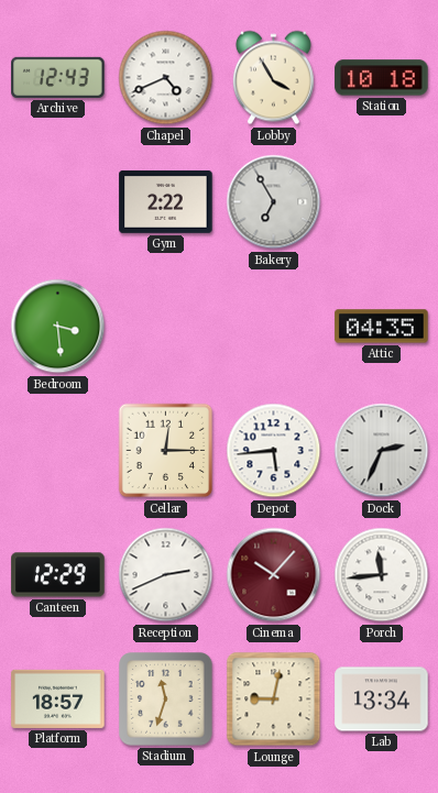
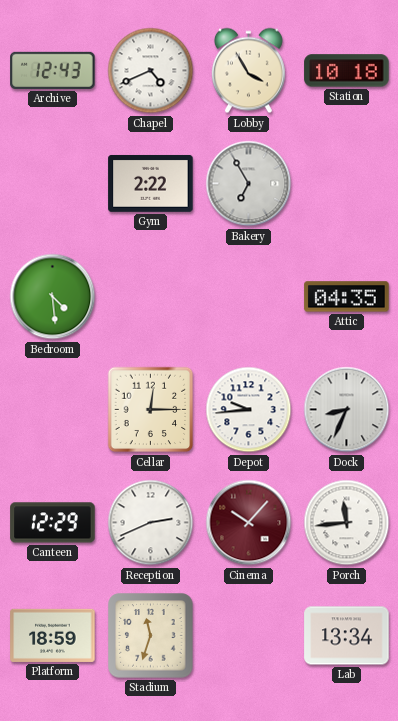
Bedroom: 3:29 -> 4:29 (53, 297)
Depot: 5:44 -> 9:44 (249, 410)
Dock: 2:34 -> 8:34 (347, 410)
Platform: 18:57 -> 18:59 (53, 635)
Lounge: 9:02 -> none (274, 700)
